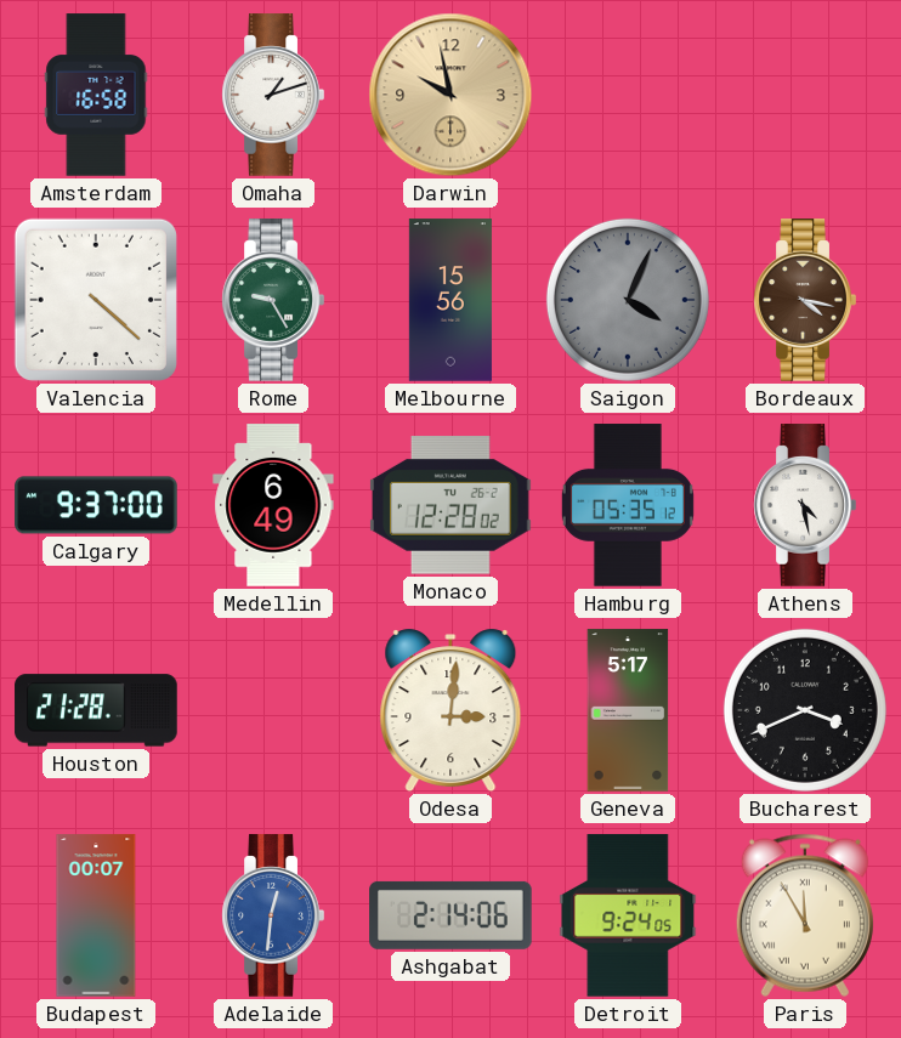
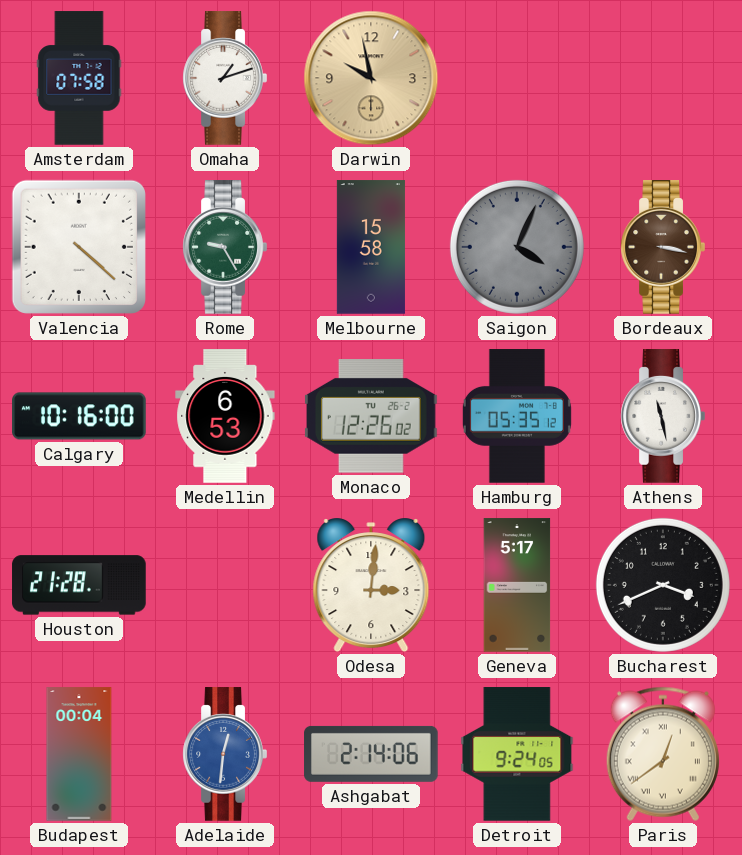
Amsterdam: 16:58 -> 07:58 (79, 78)
Melbourne: 15:56 -> 15:58 (371, 247)
Bordeaux: 4:17 -> 3:17 (663, 247)
Calgary: 9:37 -> 10:16 (79, 416)
Medellin: 6:49 -> 6:53 (225, 416)
Monaco: 12:28 -> 12:26 (372, 416)
Athens: 4:28 -> 11:28 (663, 416)
Budapest: 00:07 -> 00:04 (79, 754)
Paris: 11:55 -> 12:39 (663, 754)
